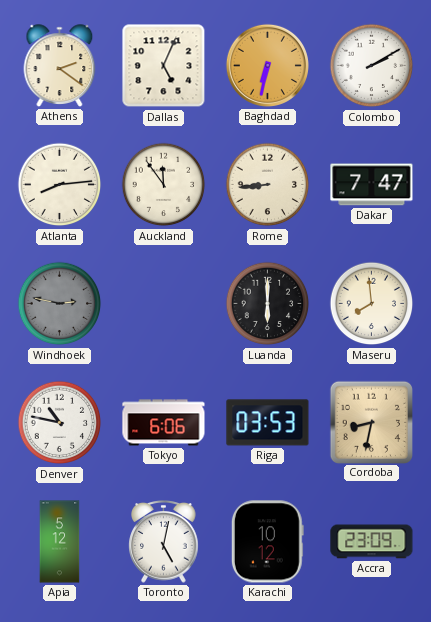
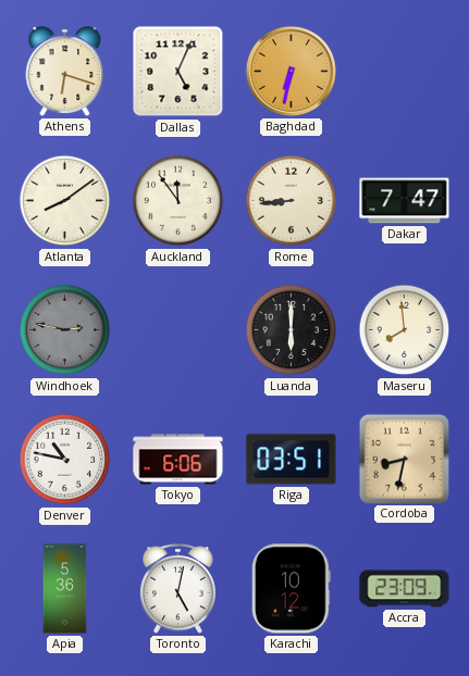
Athens: 2:21 -> 6:18 (65, 72)
Colombo: 2:10 -> none (372, 66)
Atlanta: 8:14 -> 8:09 (65, 201)
Riga: 03:53 -> 03:51 (292, 460)
Apia: 5:12 -> 5:36 (65, 589)
